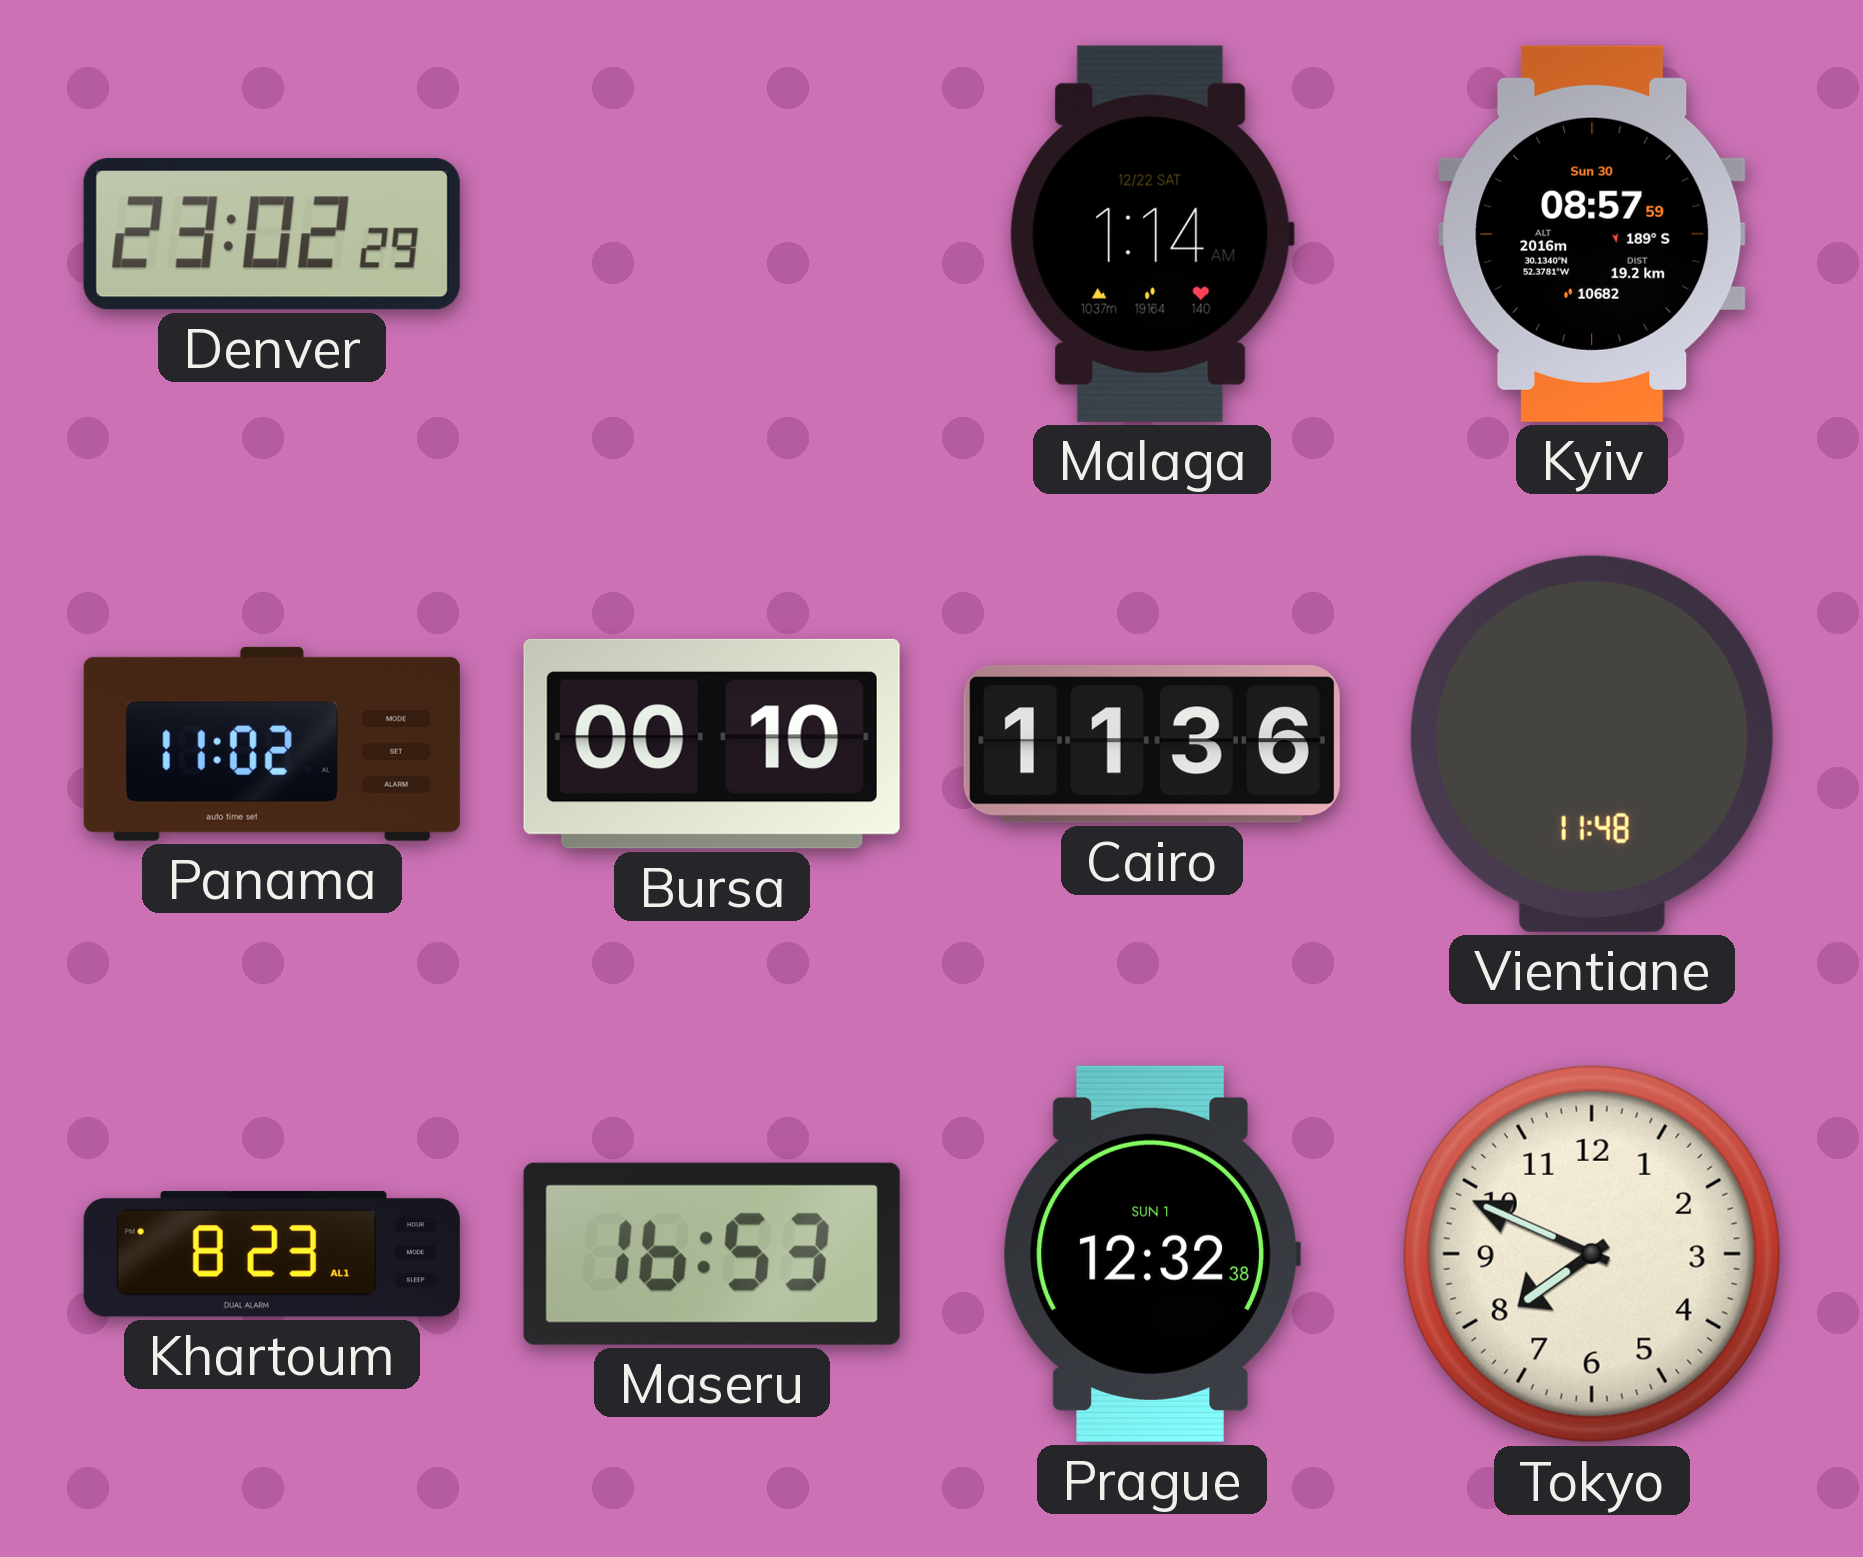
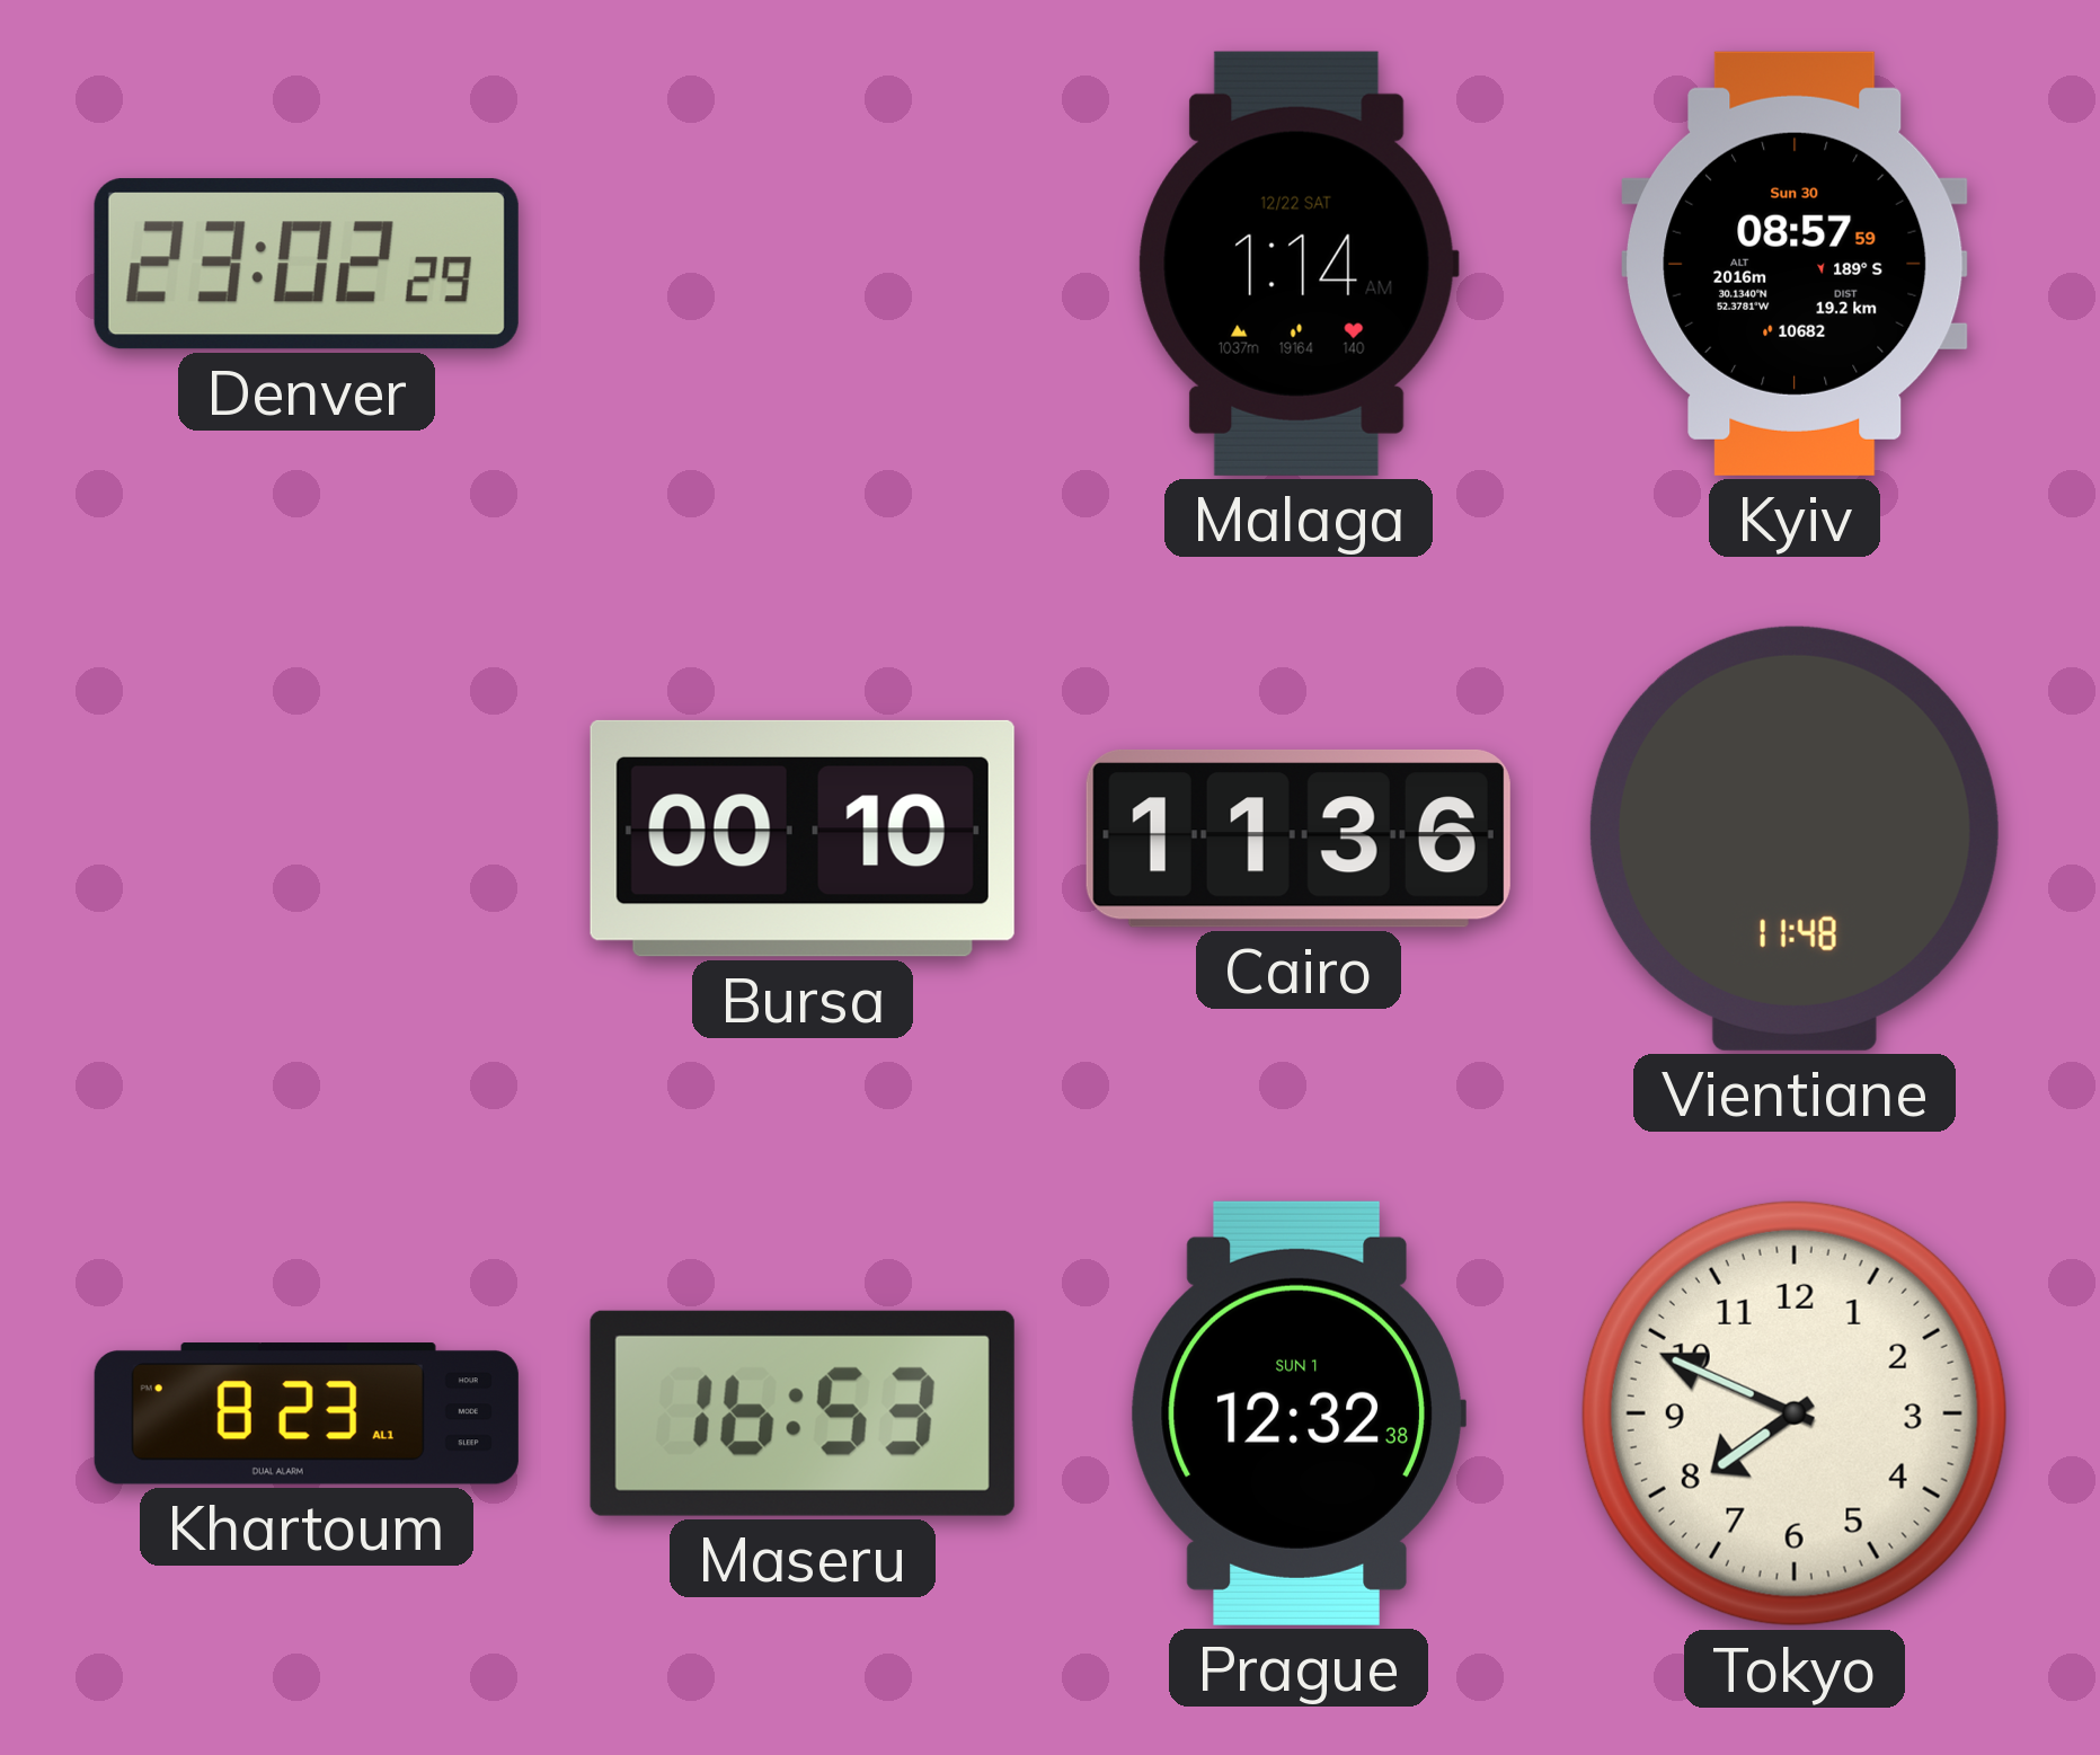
Panama: 11:02 -> none (272, 744)
